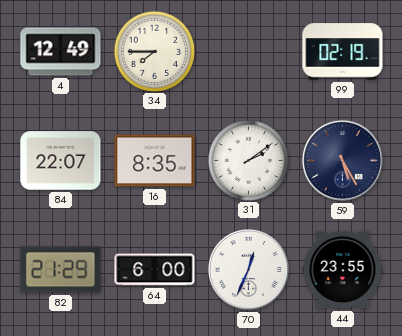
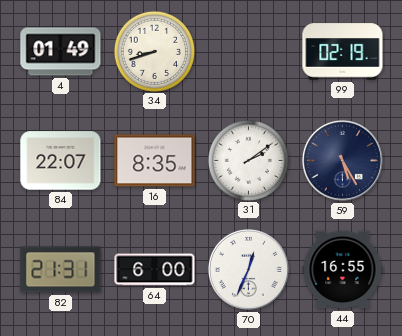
4: 12:49 -> 01:49 (61, 52)
34: 7:45 -> 8:42 (154, 51)
82: 21:29 -> 21:31 (61, 270)
44: 23:55 -> 16:55 (343, 270)
